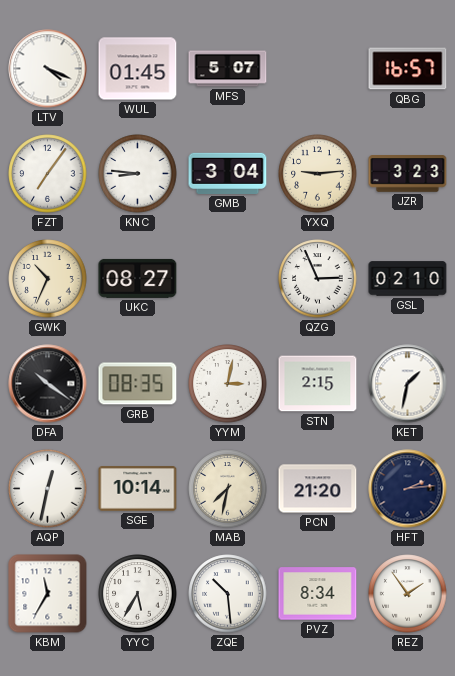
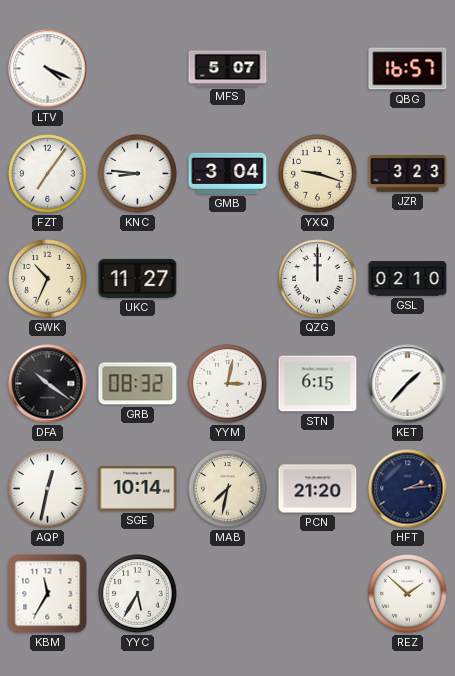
WUL: 01:45 -> none (138, 69)
YXQ: 9:14 -> 9:18 (318, 174)
UKC: 08:27 -> 11:27 (138, 278)
QZG: 2:56 -> 12:00 (318, 279)
GRB: 08:35 -> 08:32 (138, 384)
STN: 2:15 -> 6:15 (318, 384)
KET: 1:32 -> 1:37 (408, 384)
ZQE: 10:29 -> none (228, 594)
PVZ: 8:34 -> none (318, 594)
REZ: 1:54 -> 1:52 (408, 594)
